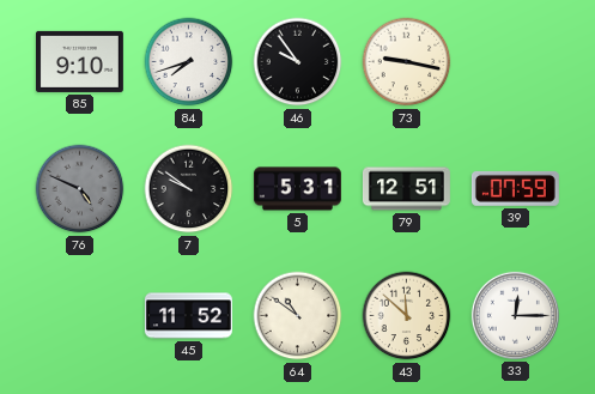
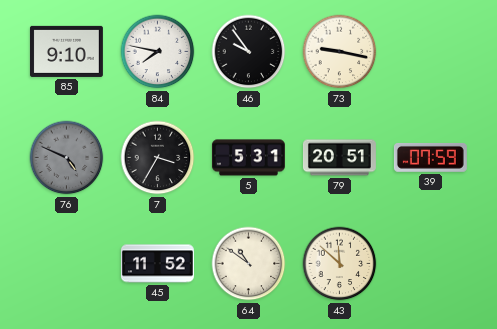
84: 7:42 -> 7:47 (158, 52)
7: 9:51 -> 3:35 (158, 158)
79: 12:51 -> 20:51 (339, 158)
33: 12:15 -> none (515, 315)
